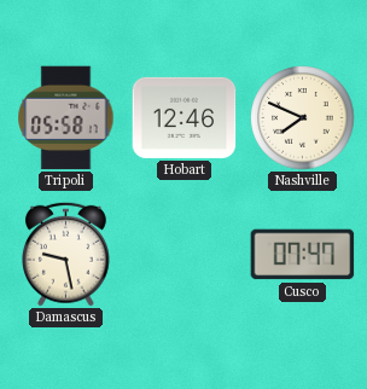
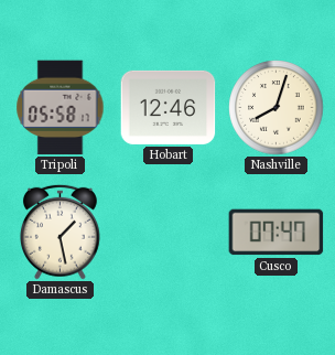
Nashville: 7:49 -> 8:03 (277, 108)
Damascus: 9:28 -> 1:28 (60, 232)
